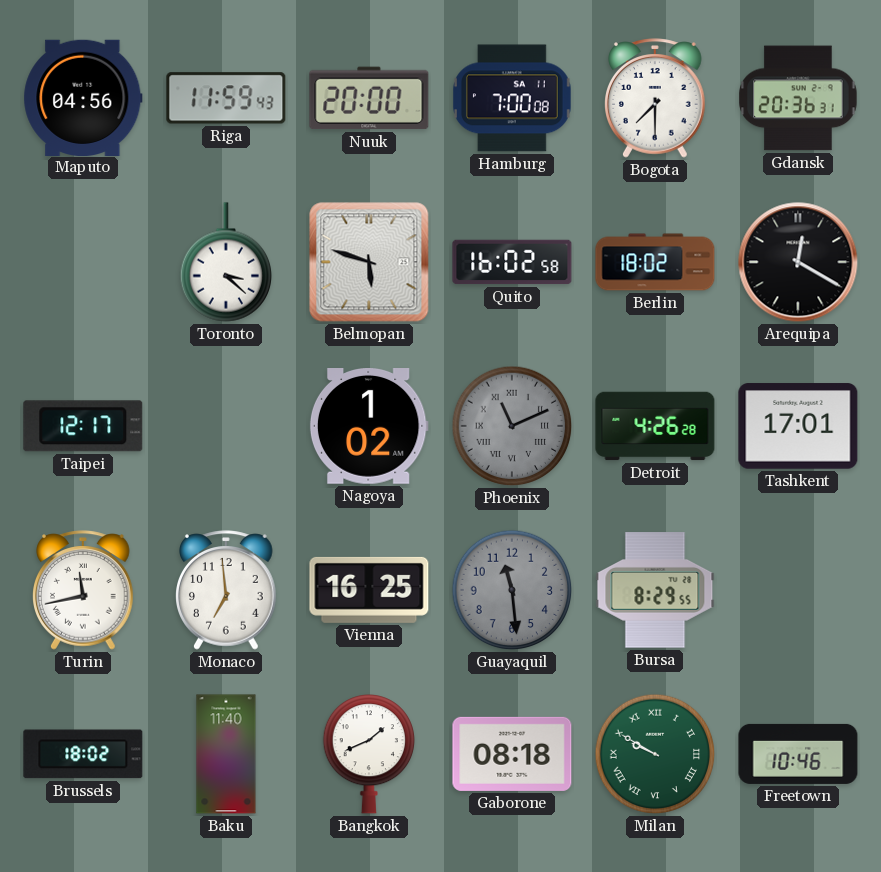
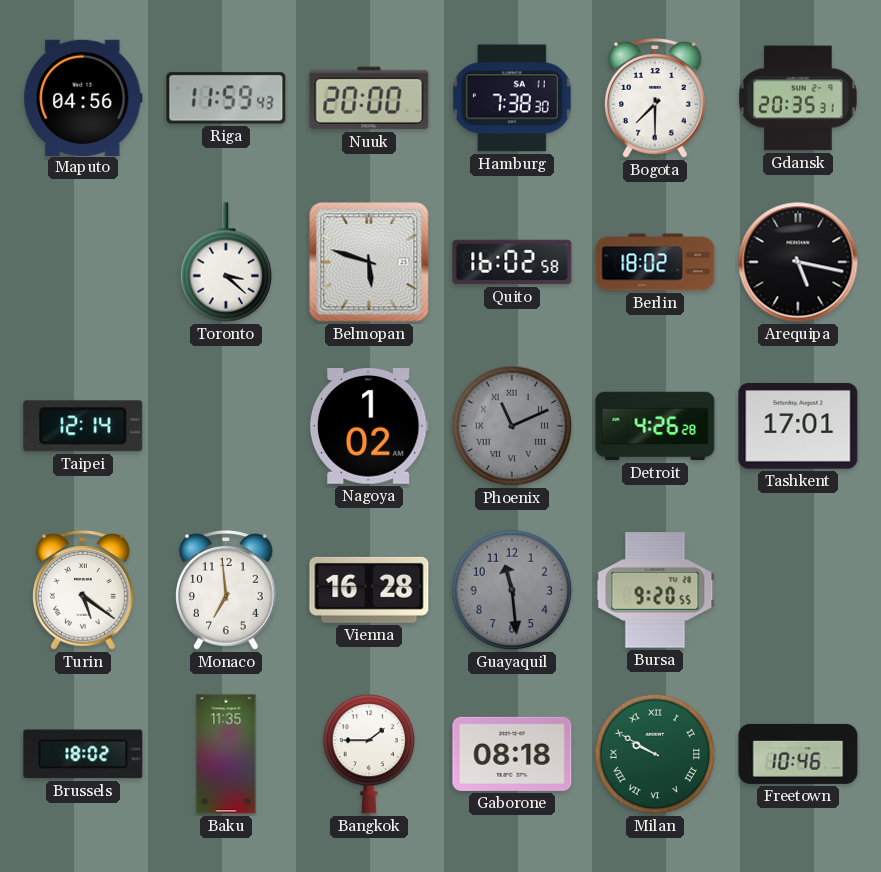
Hamburg: 7:00 -> 7:38 (513, 98)
Gdansk: 20:36 -> 20:35 (798, 98)
Arequipa: 12:20 -> 5:17 (798, 262)
Taipei: 12:17 -> 12:14 (83, 426)
Turin: 11:43 -> 5:21 (84, 590)
Vienna: 16:25 -> 16:28 (369, 590)
Bursa: 8:29 -> 9:20 (655, 590)
Baku: 11:40 -> 11:35 (226, 754)
Bangkok: 1:41 -> 1:45 (368, 755)
